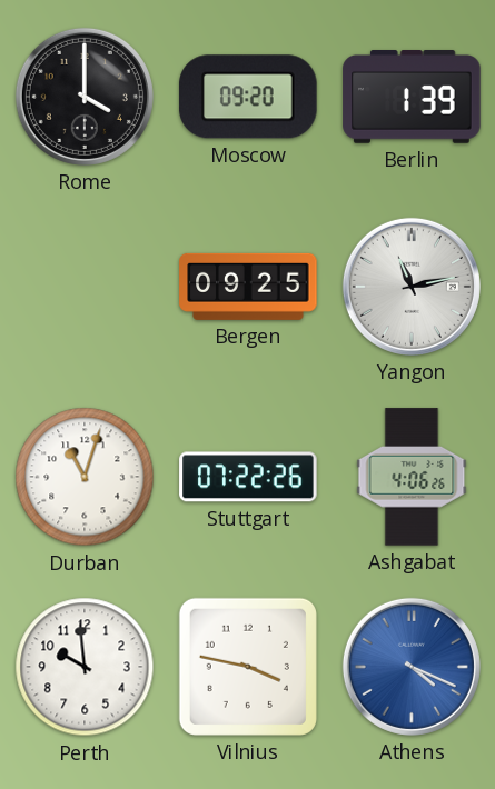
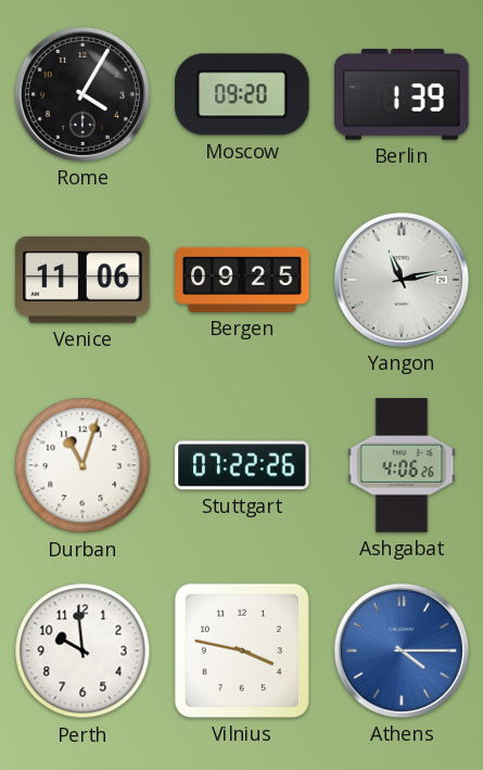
Rome: 4:00 -> 4:05 (82, 94)
Venice: none -> 11:06 (82, 280)
Athens: 4:19 -> 4:15 (402, 651)
